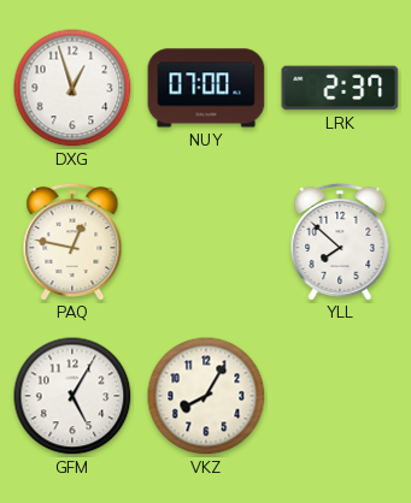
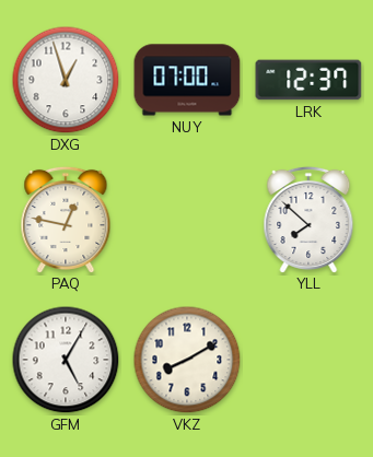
LRK: 2:37 -> 12:37 (308, 80)
VKZ: 8:05 -> 8:10 (187, 360)
